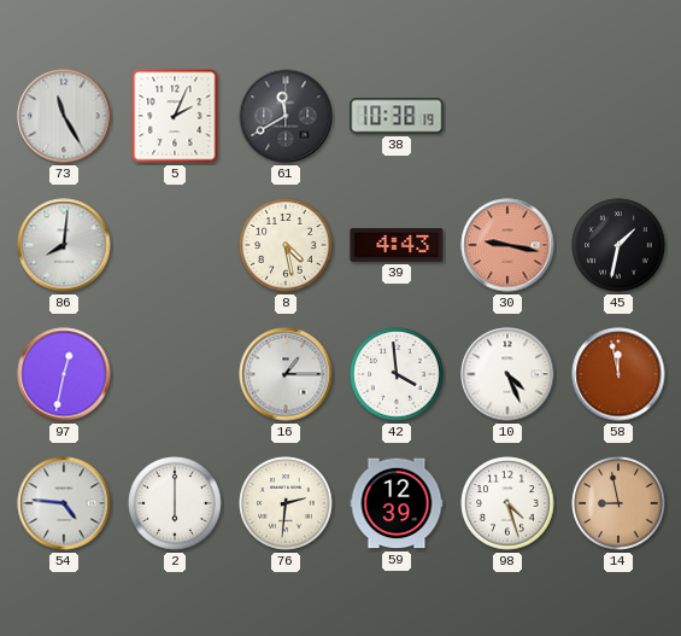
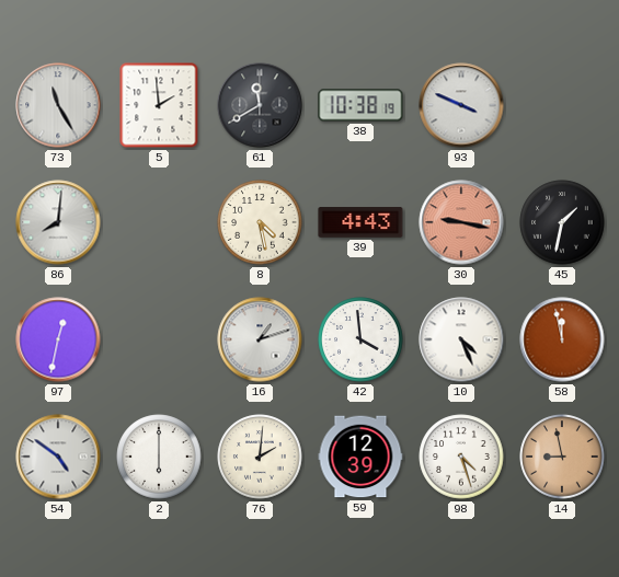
5: 2:04 -> 1:59 (159, 105)
93: none -> 3:49 (461, 105)
16: 1:15 -> 1:12 (260, 339)
54: 4:46 -> 4:51 (58, 457)
76: 2:31 -> 2:01 (260, 457)
